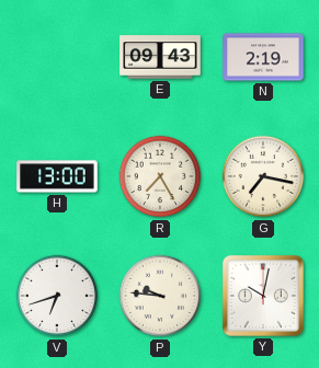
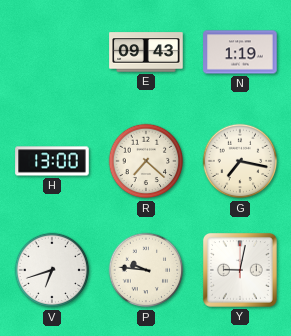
N: 2:19 -> 1:19 (240, 52)
R: 7:25 -> 7:22 (146, 161)
Y: 10:02 -> 9:02 (240, 270)
